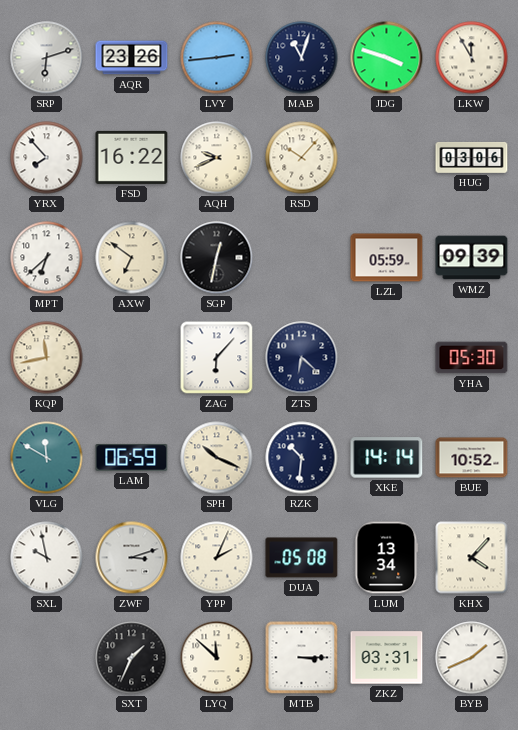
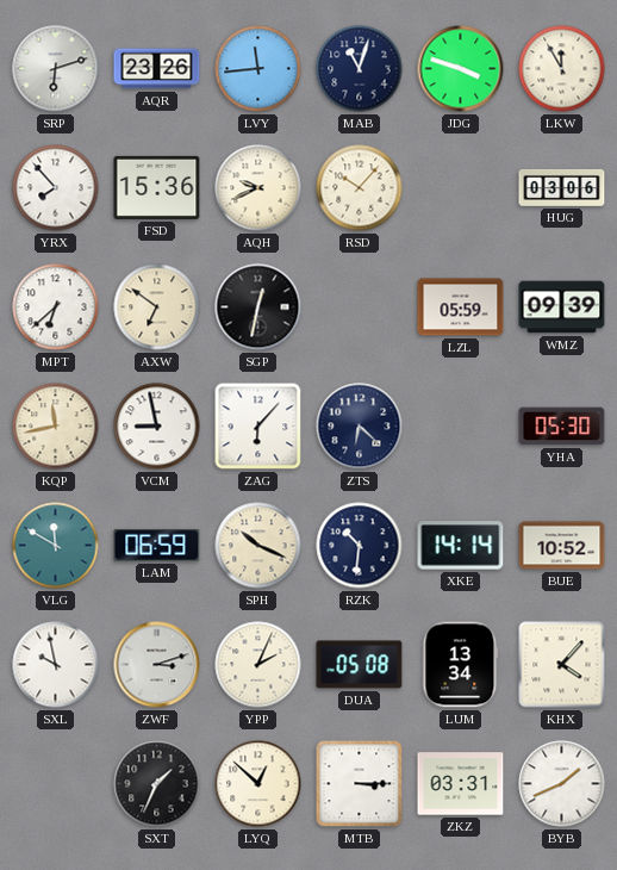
LVY: 2:44 -> 11:44 (258, 69)
FSD: 16:22 -> 15:36 (157, 187)
VCM: none -> 8:58 (157, 427)
LYQ: 11:52 -> 12:52 (258, 784)
